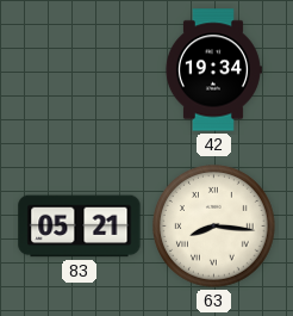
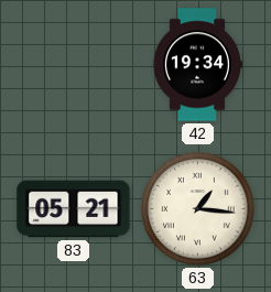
63: 8:16 -> 1:16 (198, 209)
